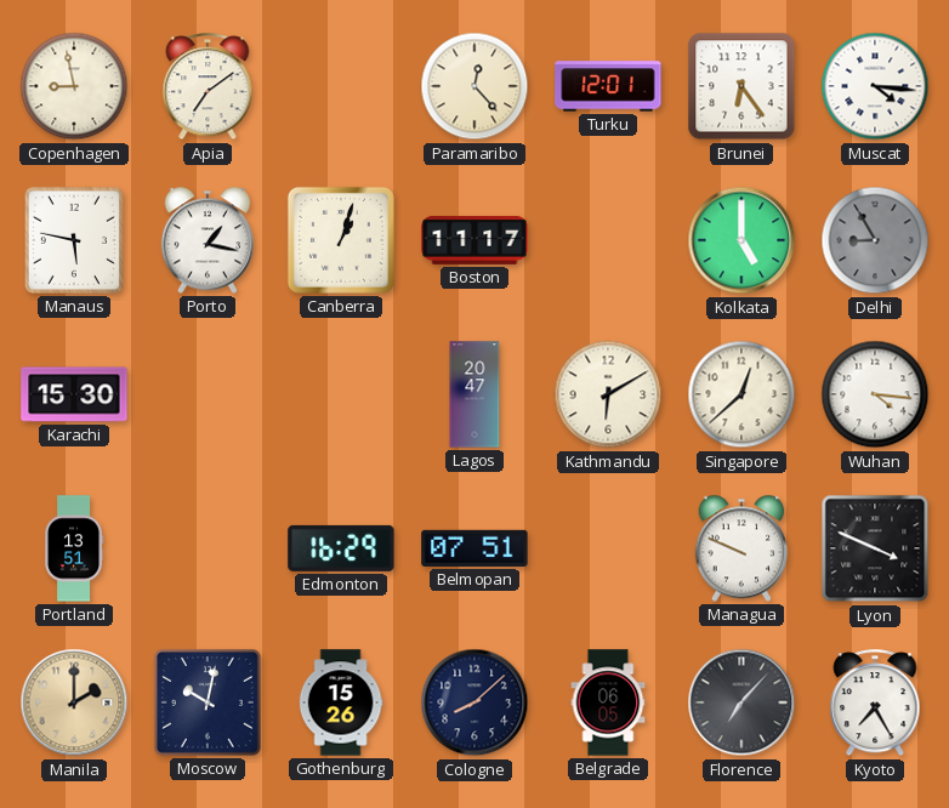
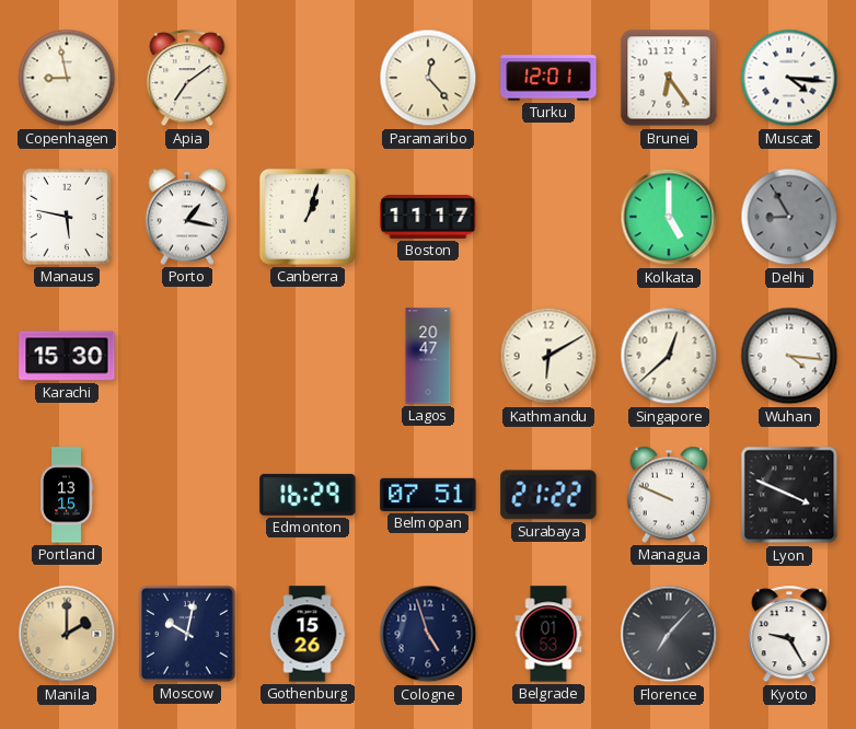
Portland: 13:51 -> 13:15 (68, 495)
Surabaya: none -> 21:22 (548, 495)
Cologne: 8:08 -> 4:57 (428, 634)
Belgrade: 06:05 -> 01:53 (548, 634)
Kyoto: 7:25 -> 9:25 (789, 635)
